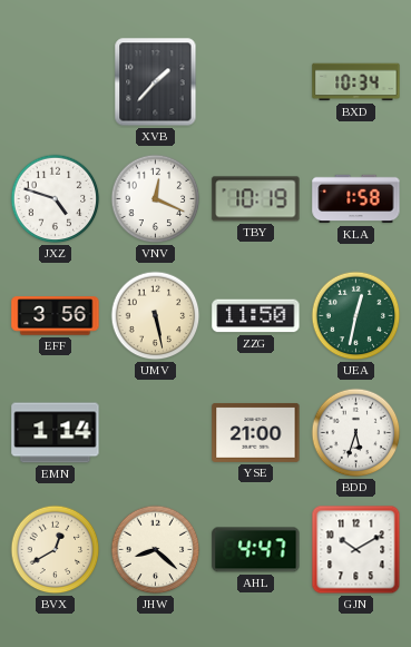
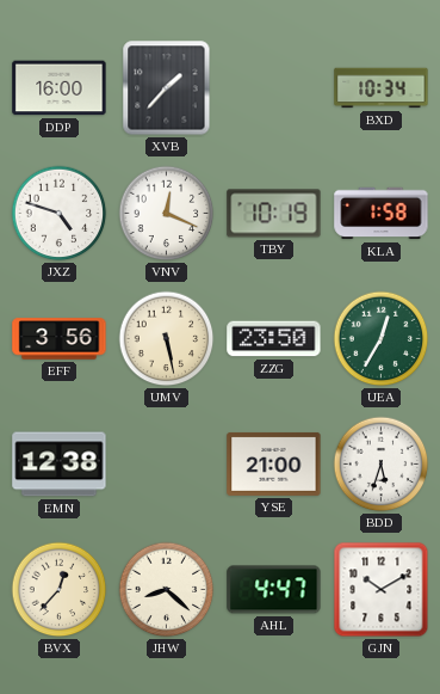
DDP: none -> 16:00 (60, 88)
ZZG: 11:50 -> 23:50 (274, 339)
UEA: 12:32 -> 12:35 (382, 339)
EMN: 1:14 -> 12:38 (60, 465)
BVX: 12:40 -> 12:37 (60, 590)
